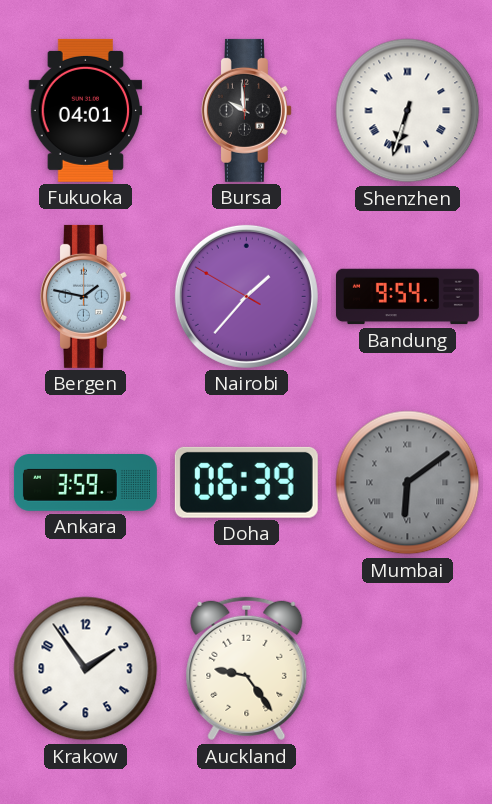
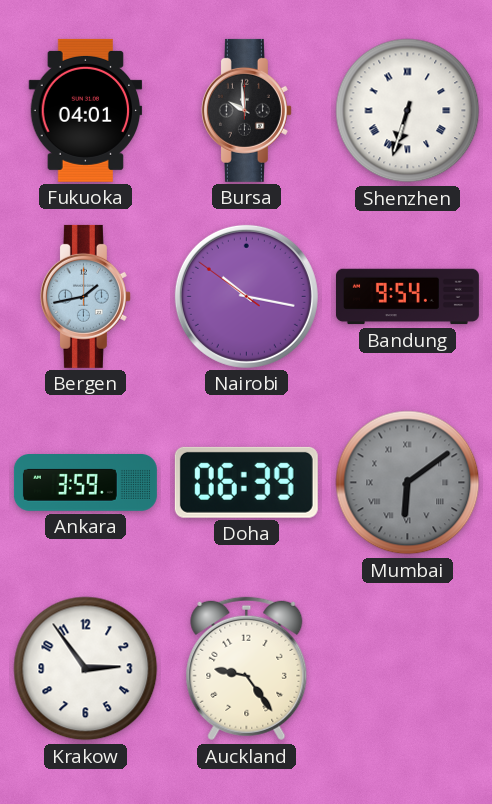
Bergen: 1:47 -> 1:43 (85, 296)
Nairobi: 1:36 -> 10:16 (246, 296)
Krakow: 1:54 -> 2:54 (86, 669)
